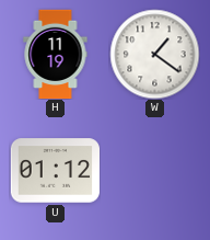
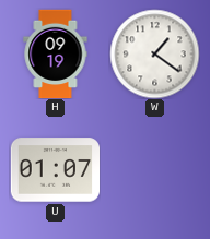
H: 11:19 -> 09:19 (56, 53)
U: 01:12 -> 01:07 (55, 170)
